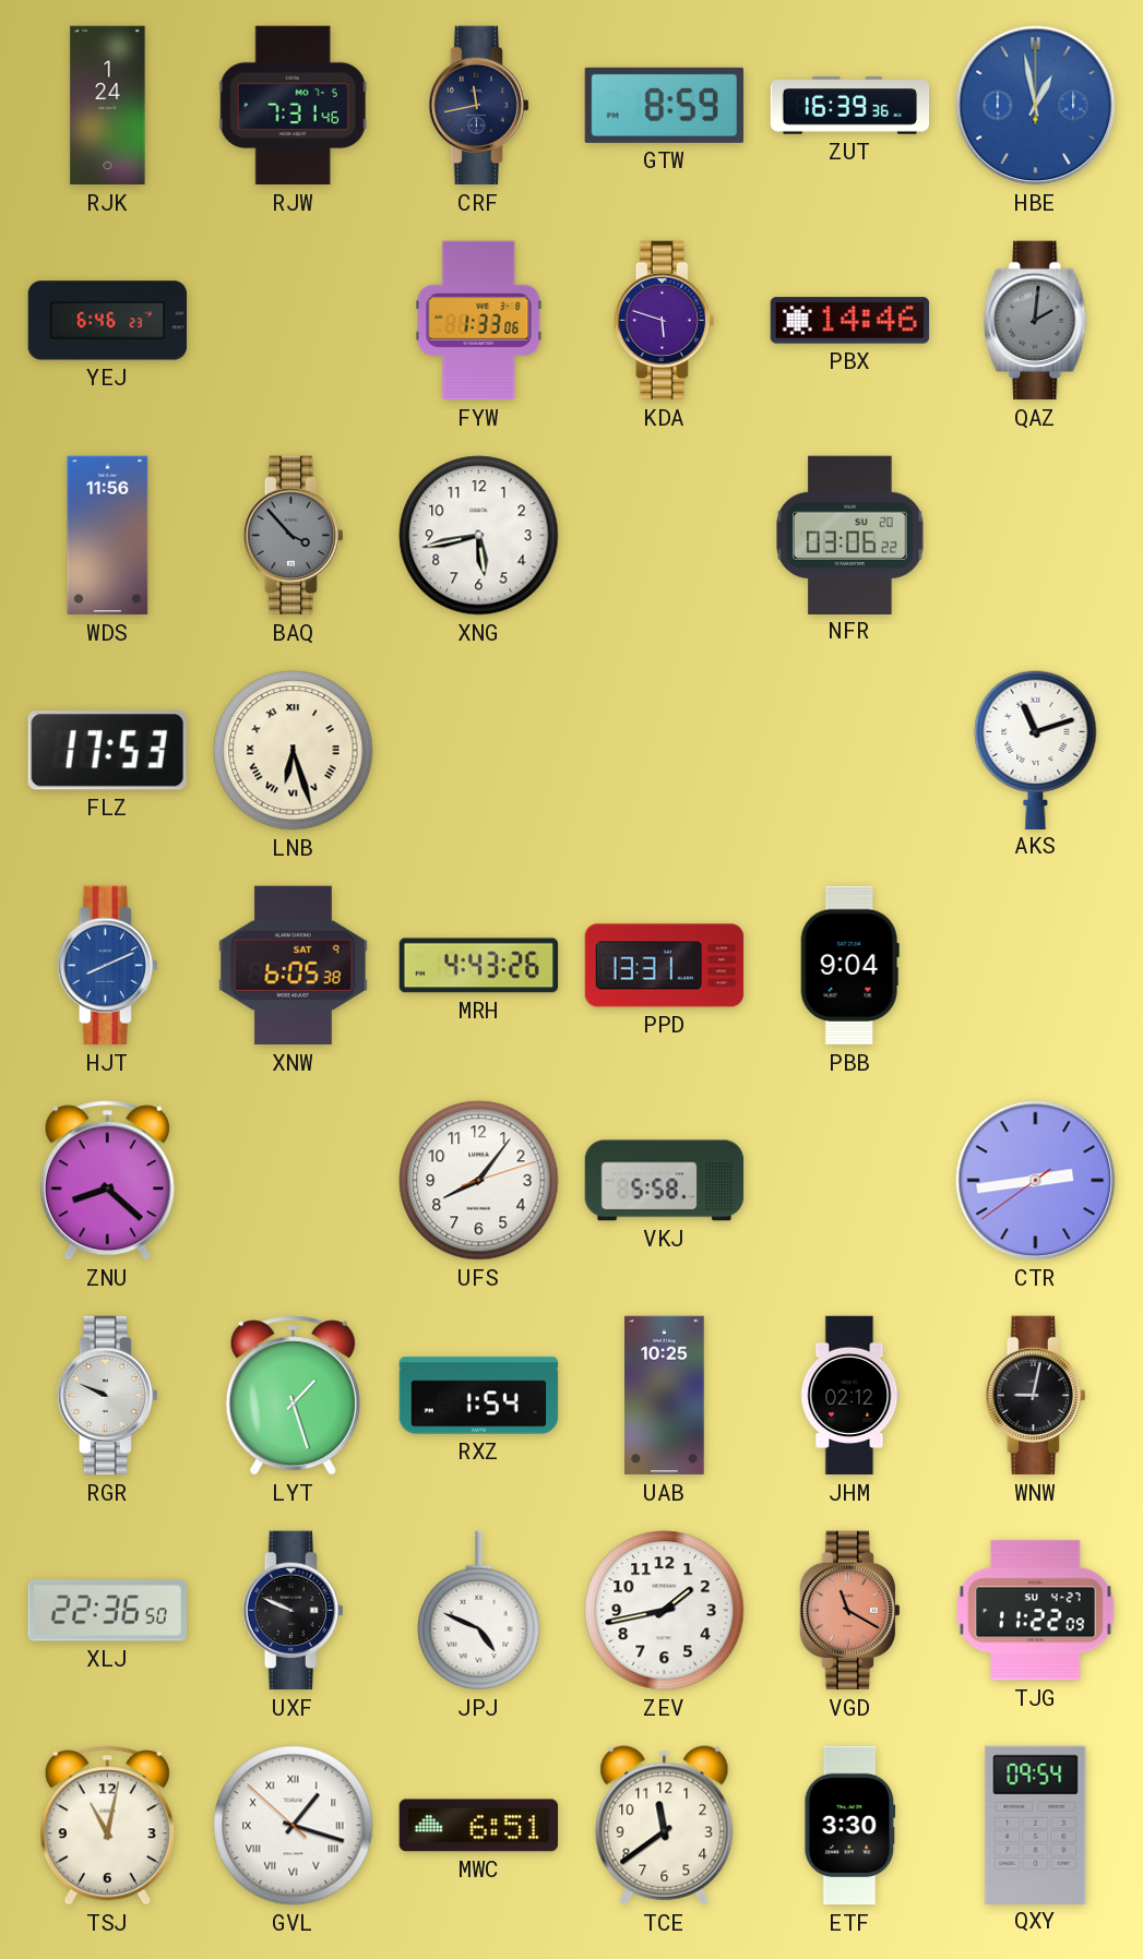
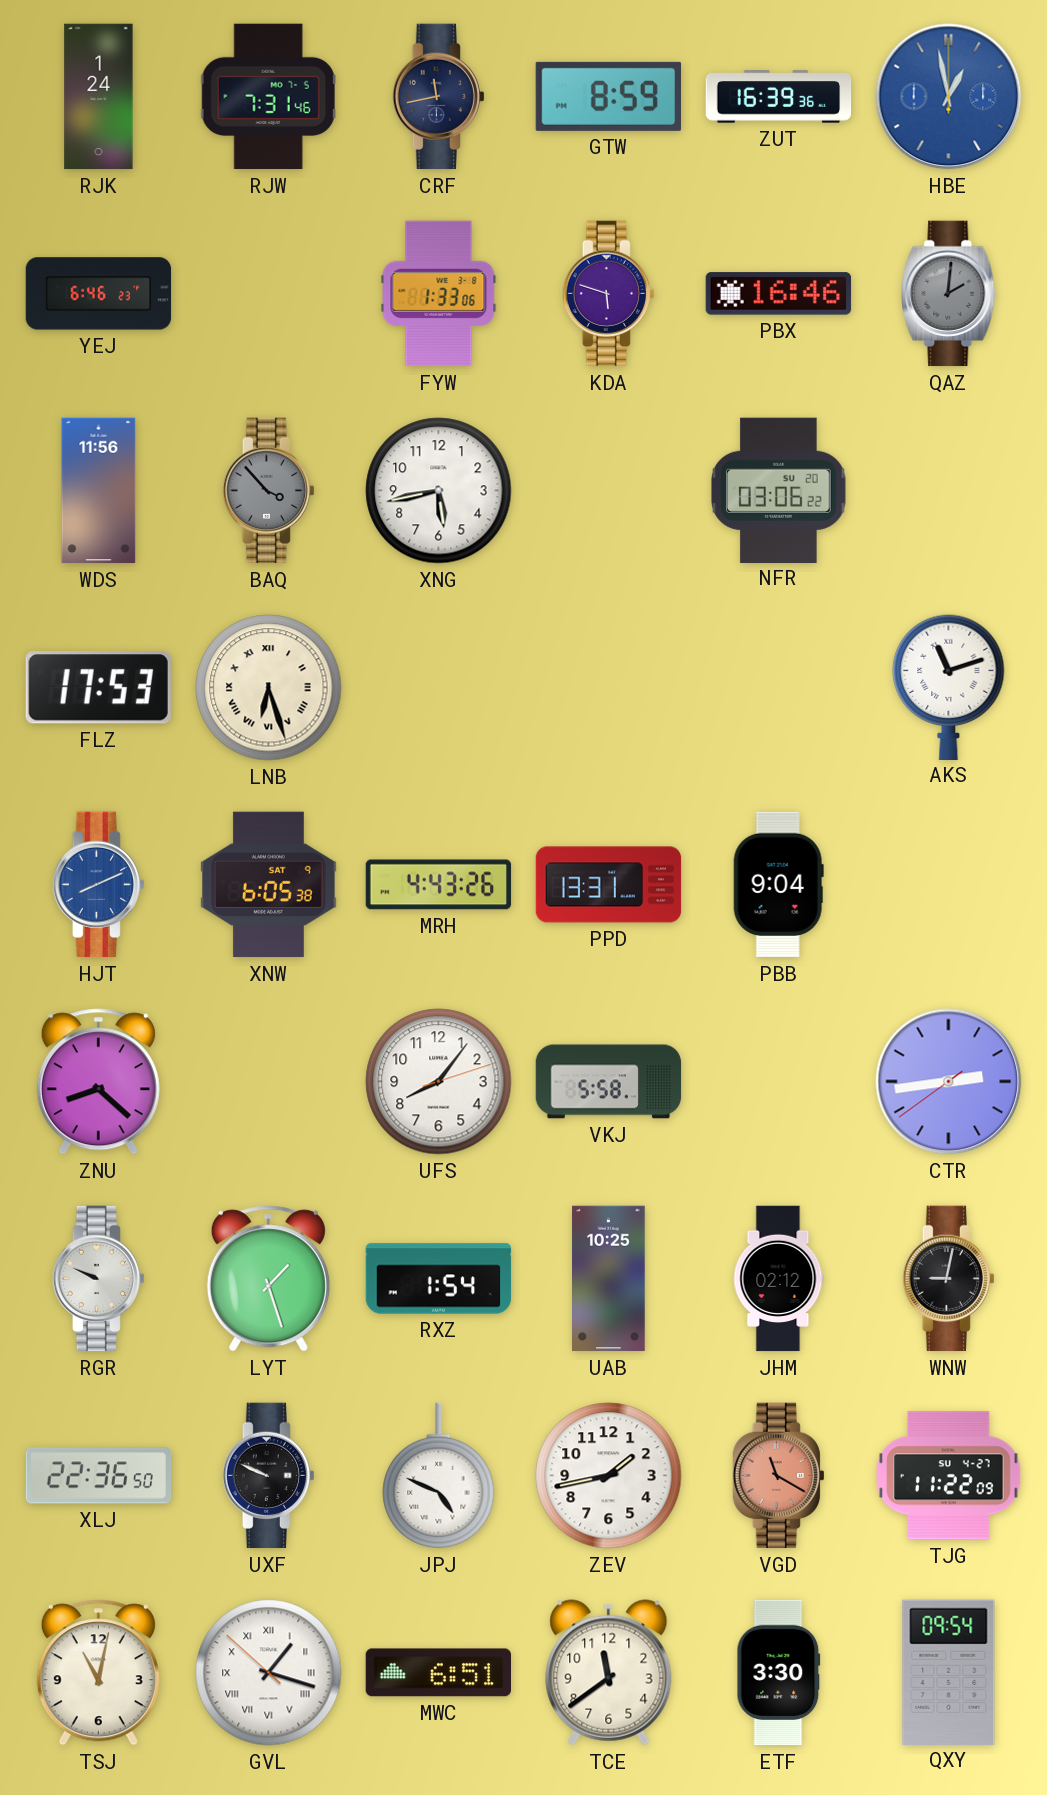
PBX: 14:46 -> 16:46 (779, 294)
